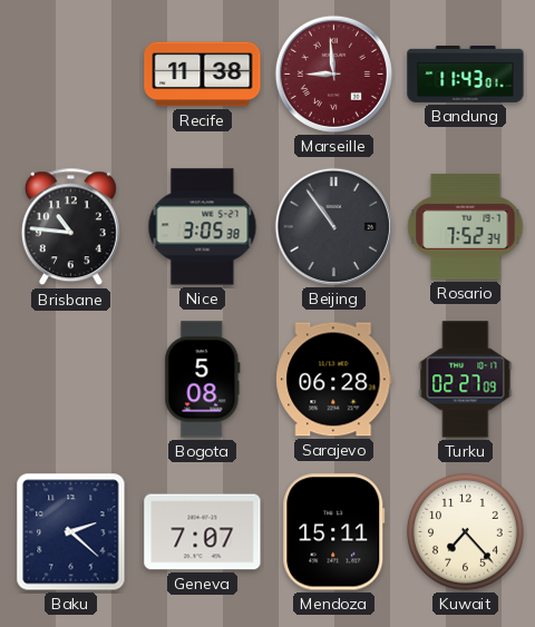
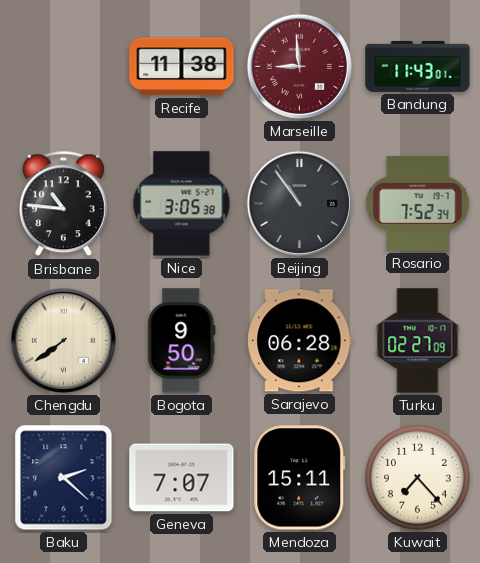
Chengdu: none -> 7:39 (63, 340)
Bogota: 5:08 -> 9:50 (182, 341)
